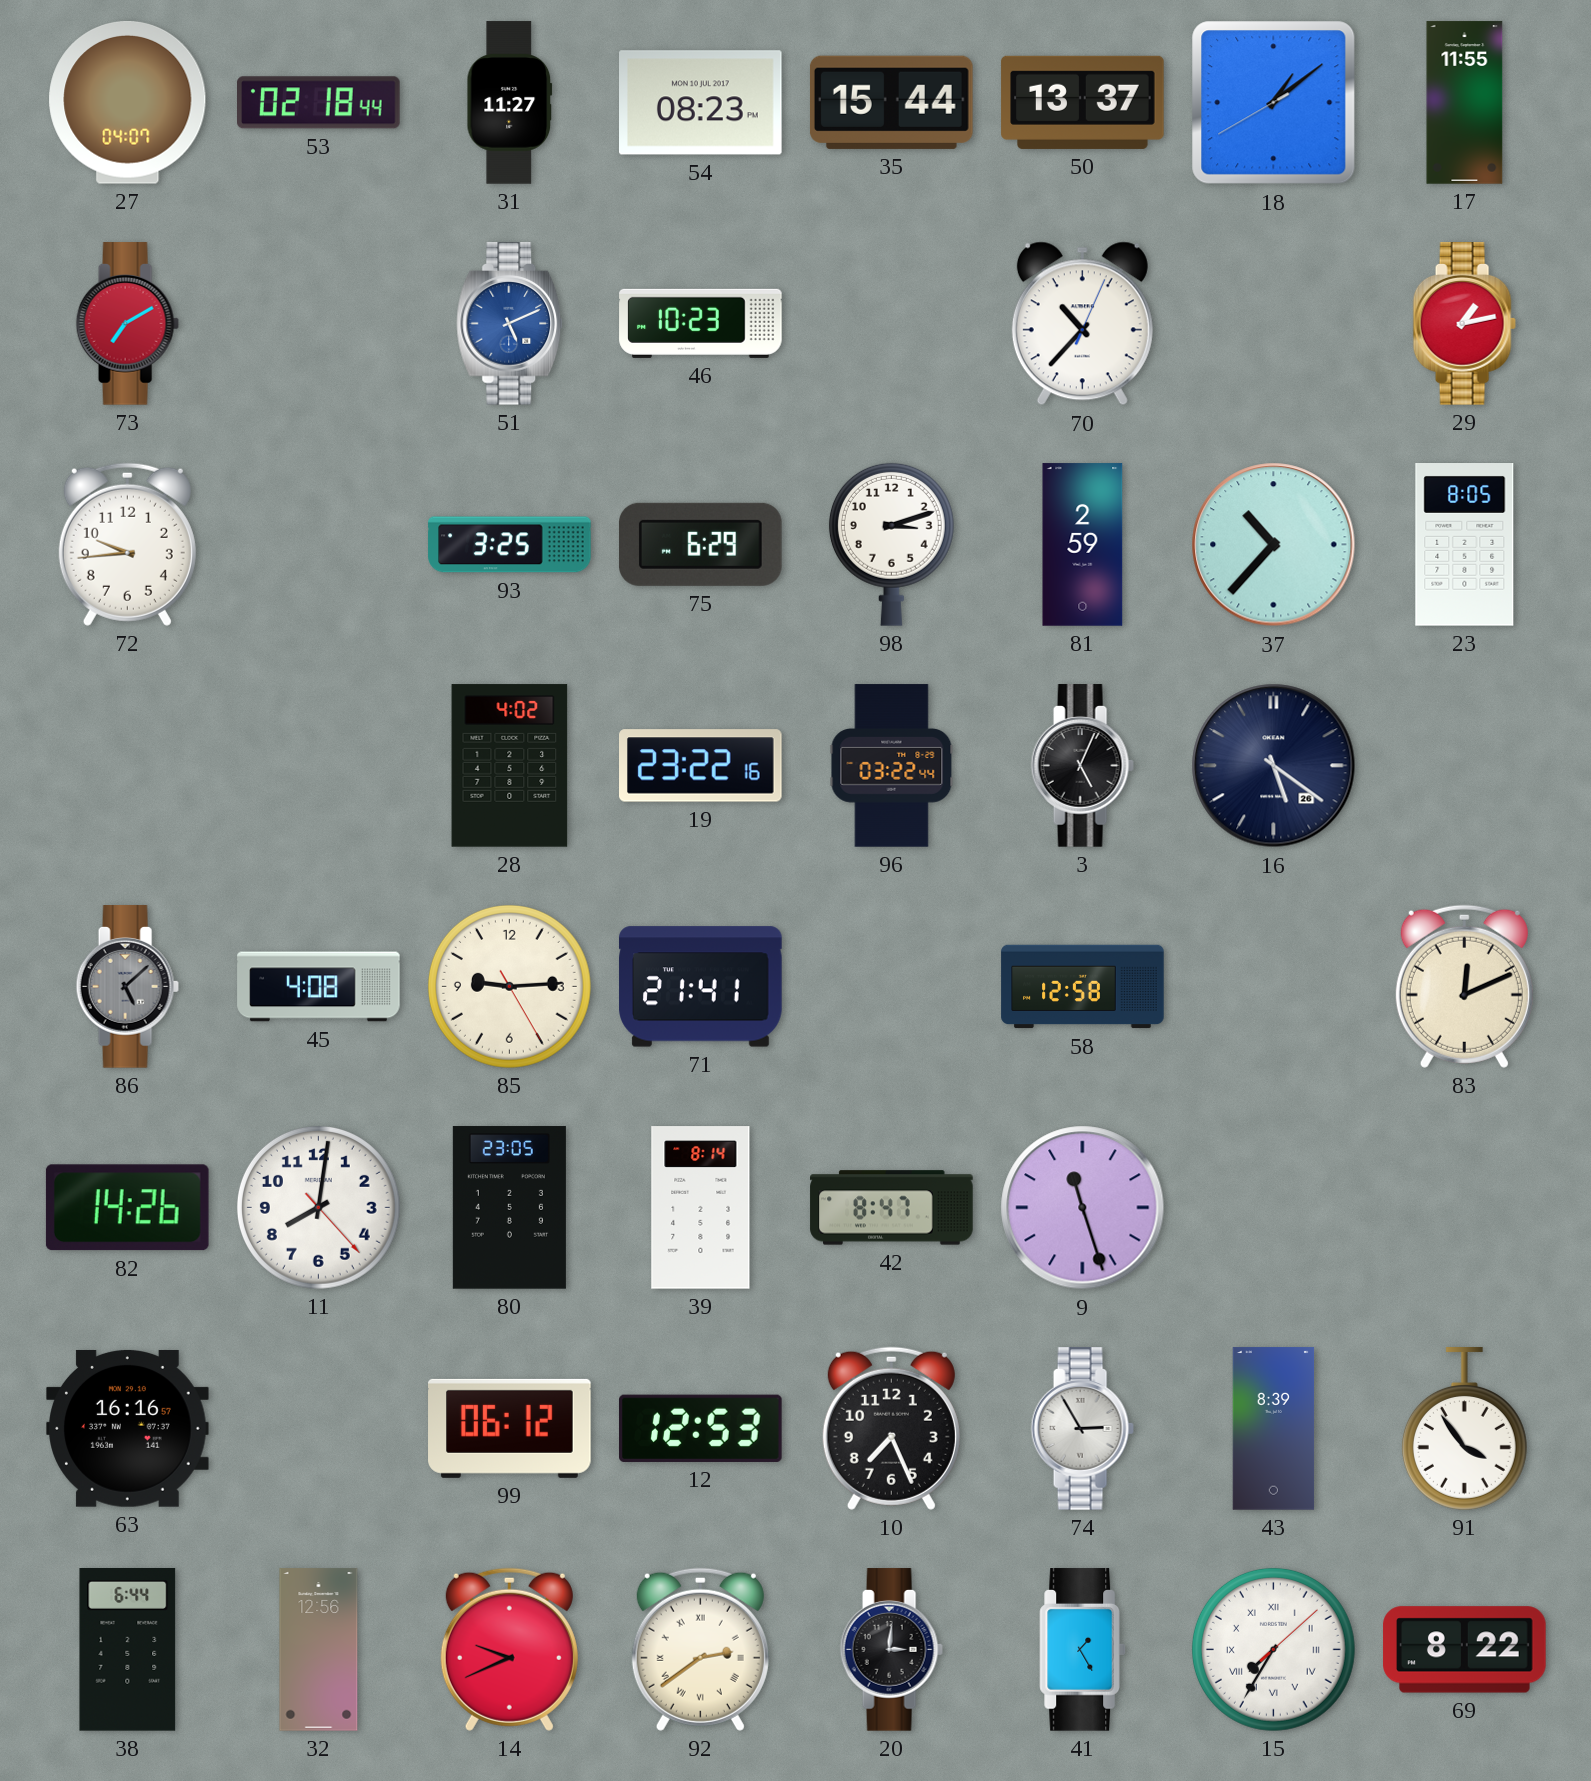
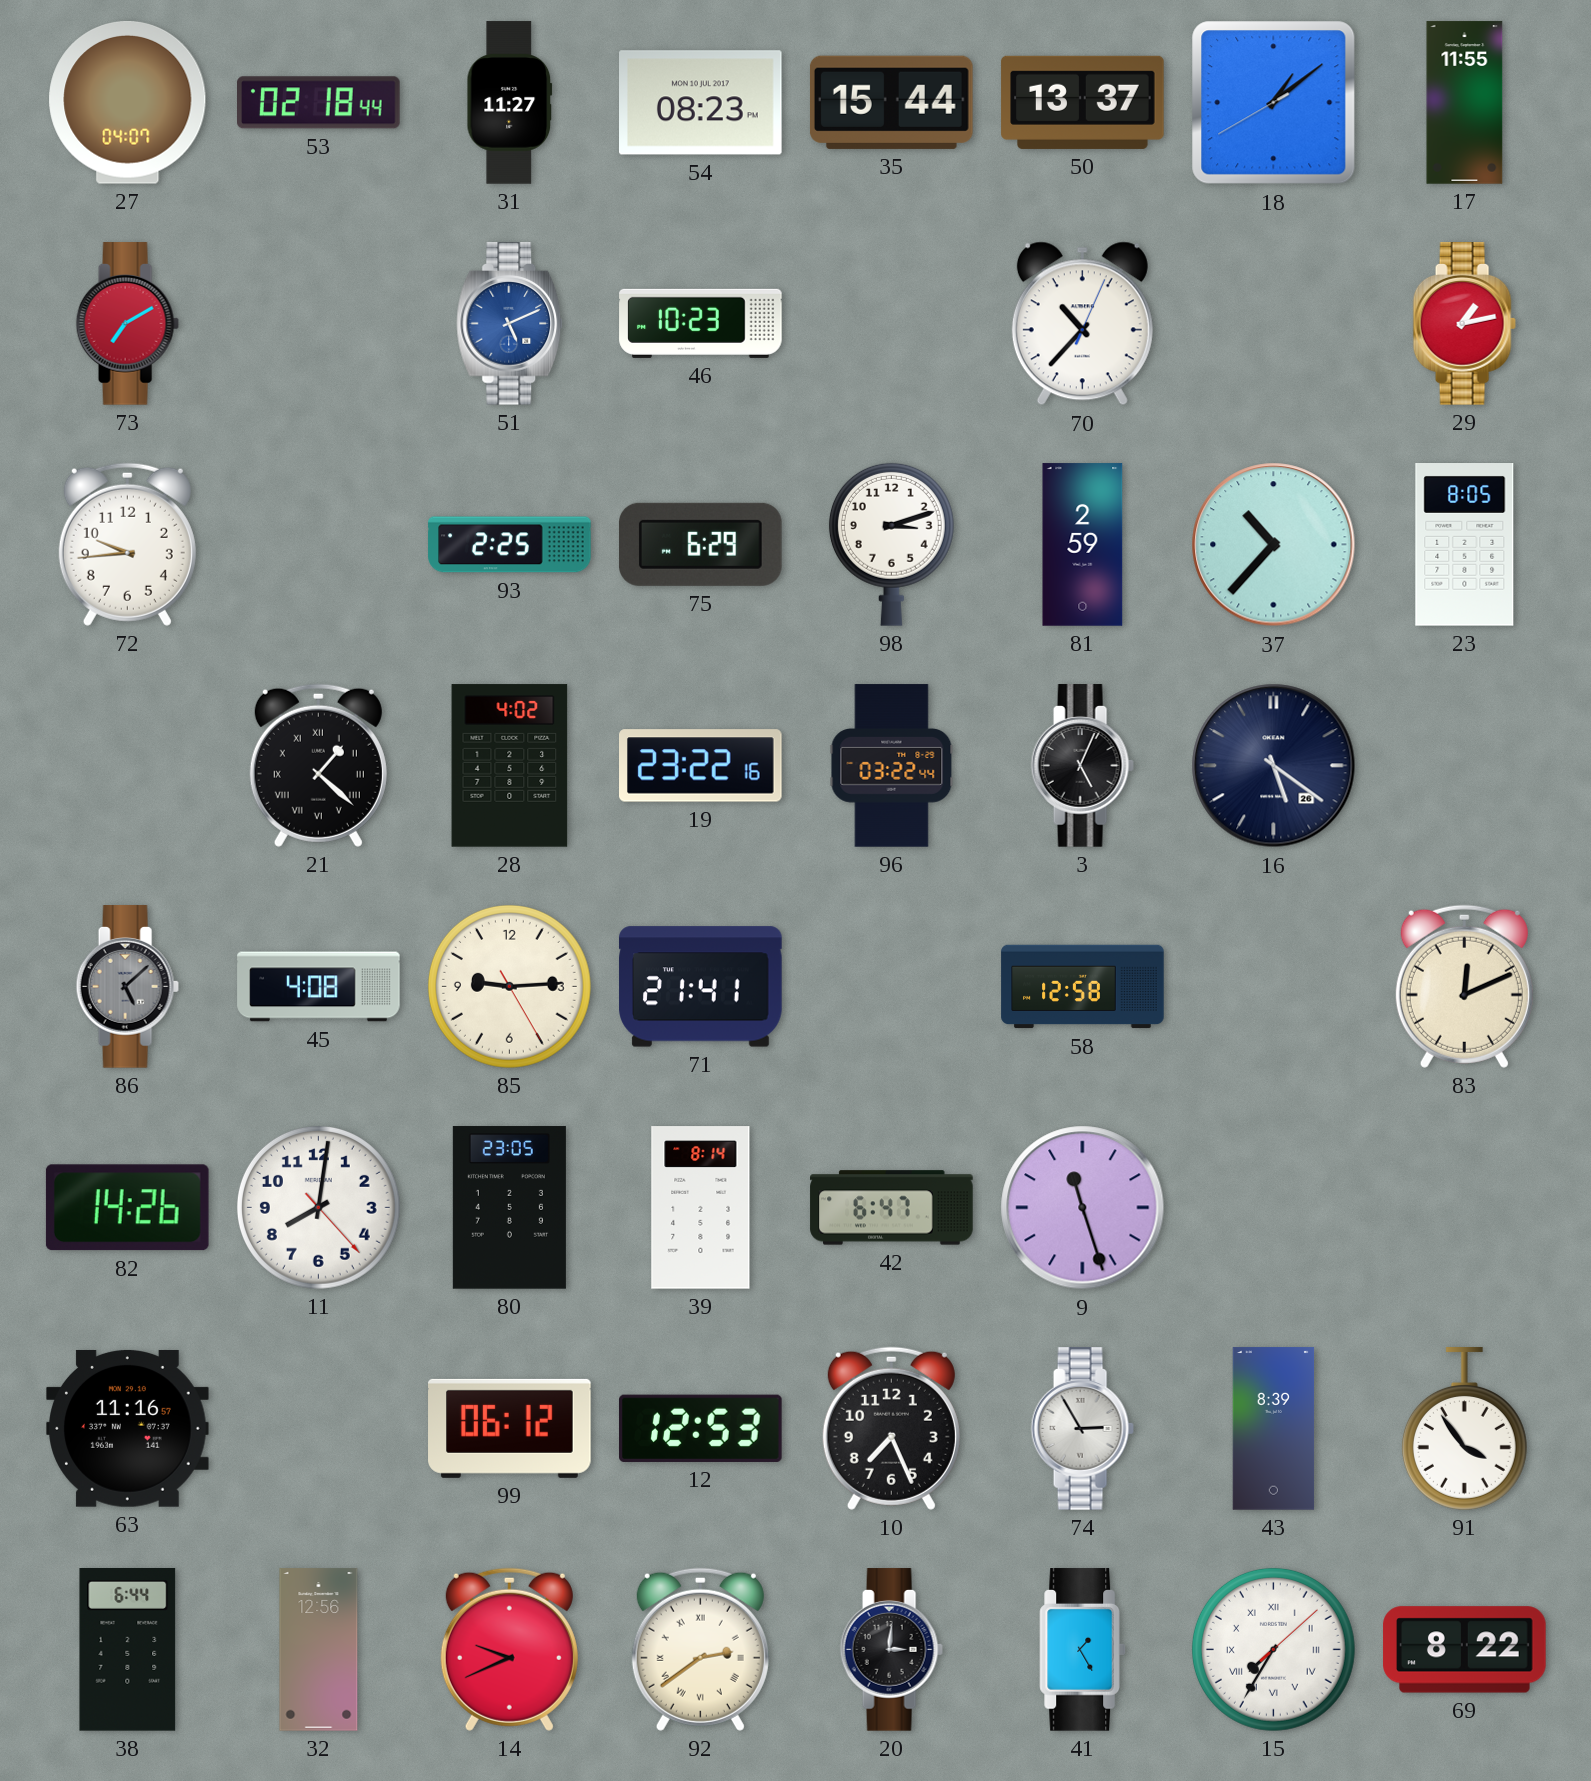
93: 3:25 -> 2:25 (510, 545)
21: none -> 1:22 (318, 765)
42: 8:47 -> 6:47 (892, 1208)
63: 16:16 -> 11:16 (128, 1428)
